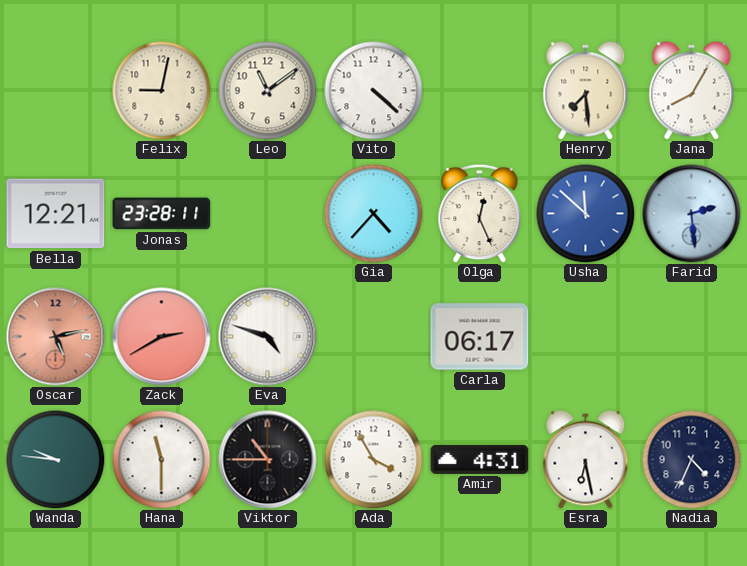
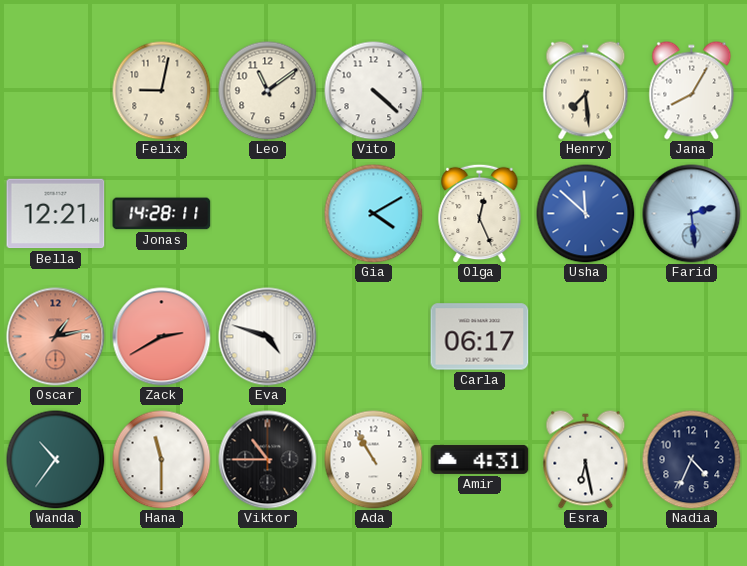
Jonas: 23:28 -> 14:28 (162, 214)
Gia: 4:37 -> 4:10 (374, 214)
Oscar: 5:13 -> 1:13 (56, 337)
Wanda: 9:46 -> 10:36 (56, 460)
Ada: 3:55 -> 10:55 (374, 460)
